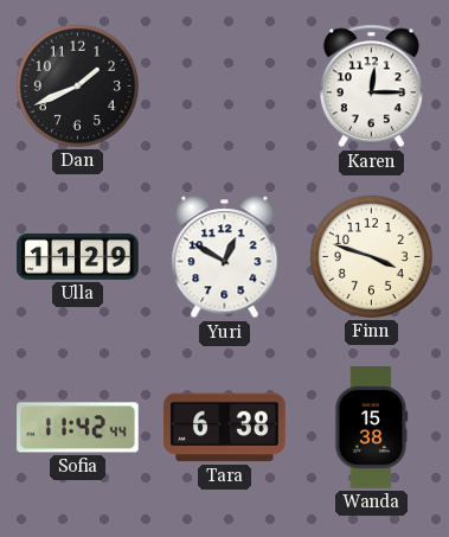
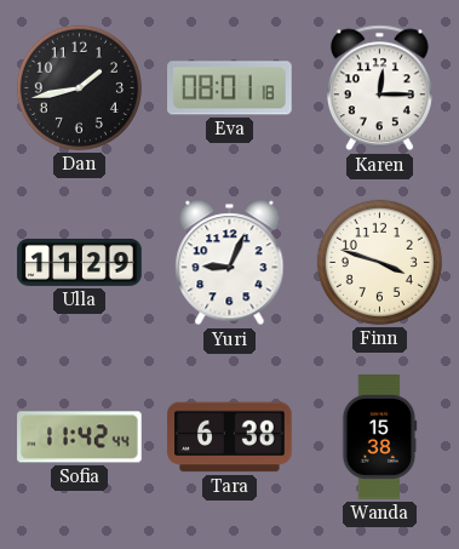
Dan: 1:41 -> 1:43 (79, 87)
Eva: none -> 08:01 (230, 88)
Yuri: 12:50 -> 9:04 (230, 263)
